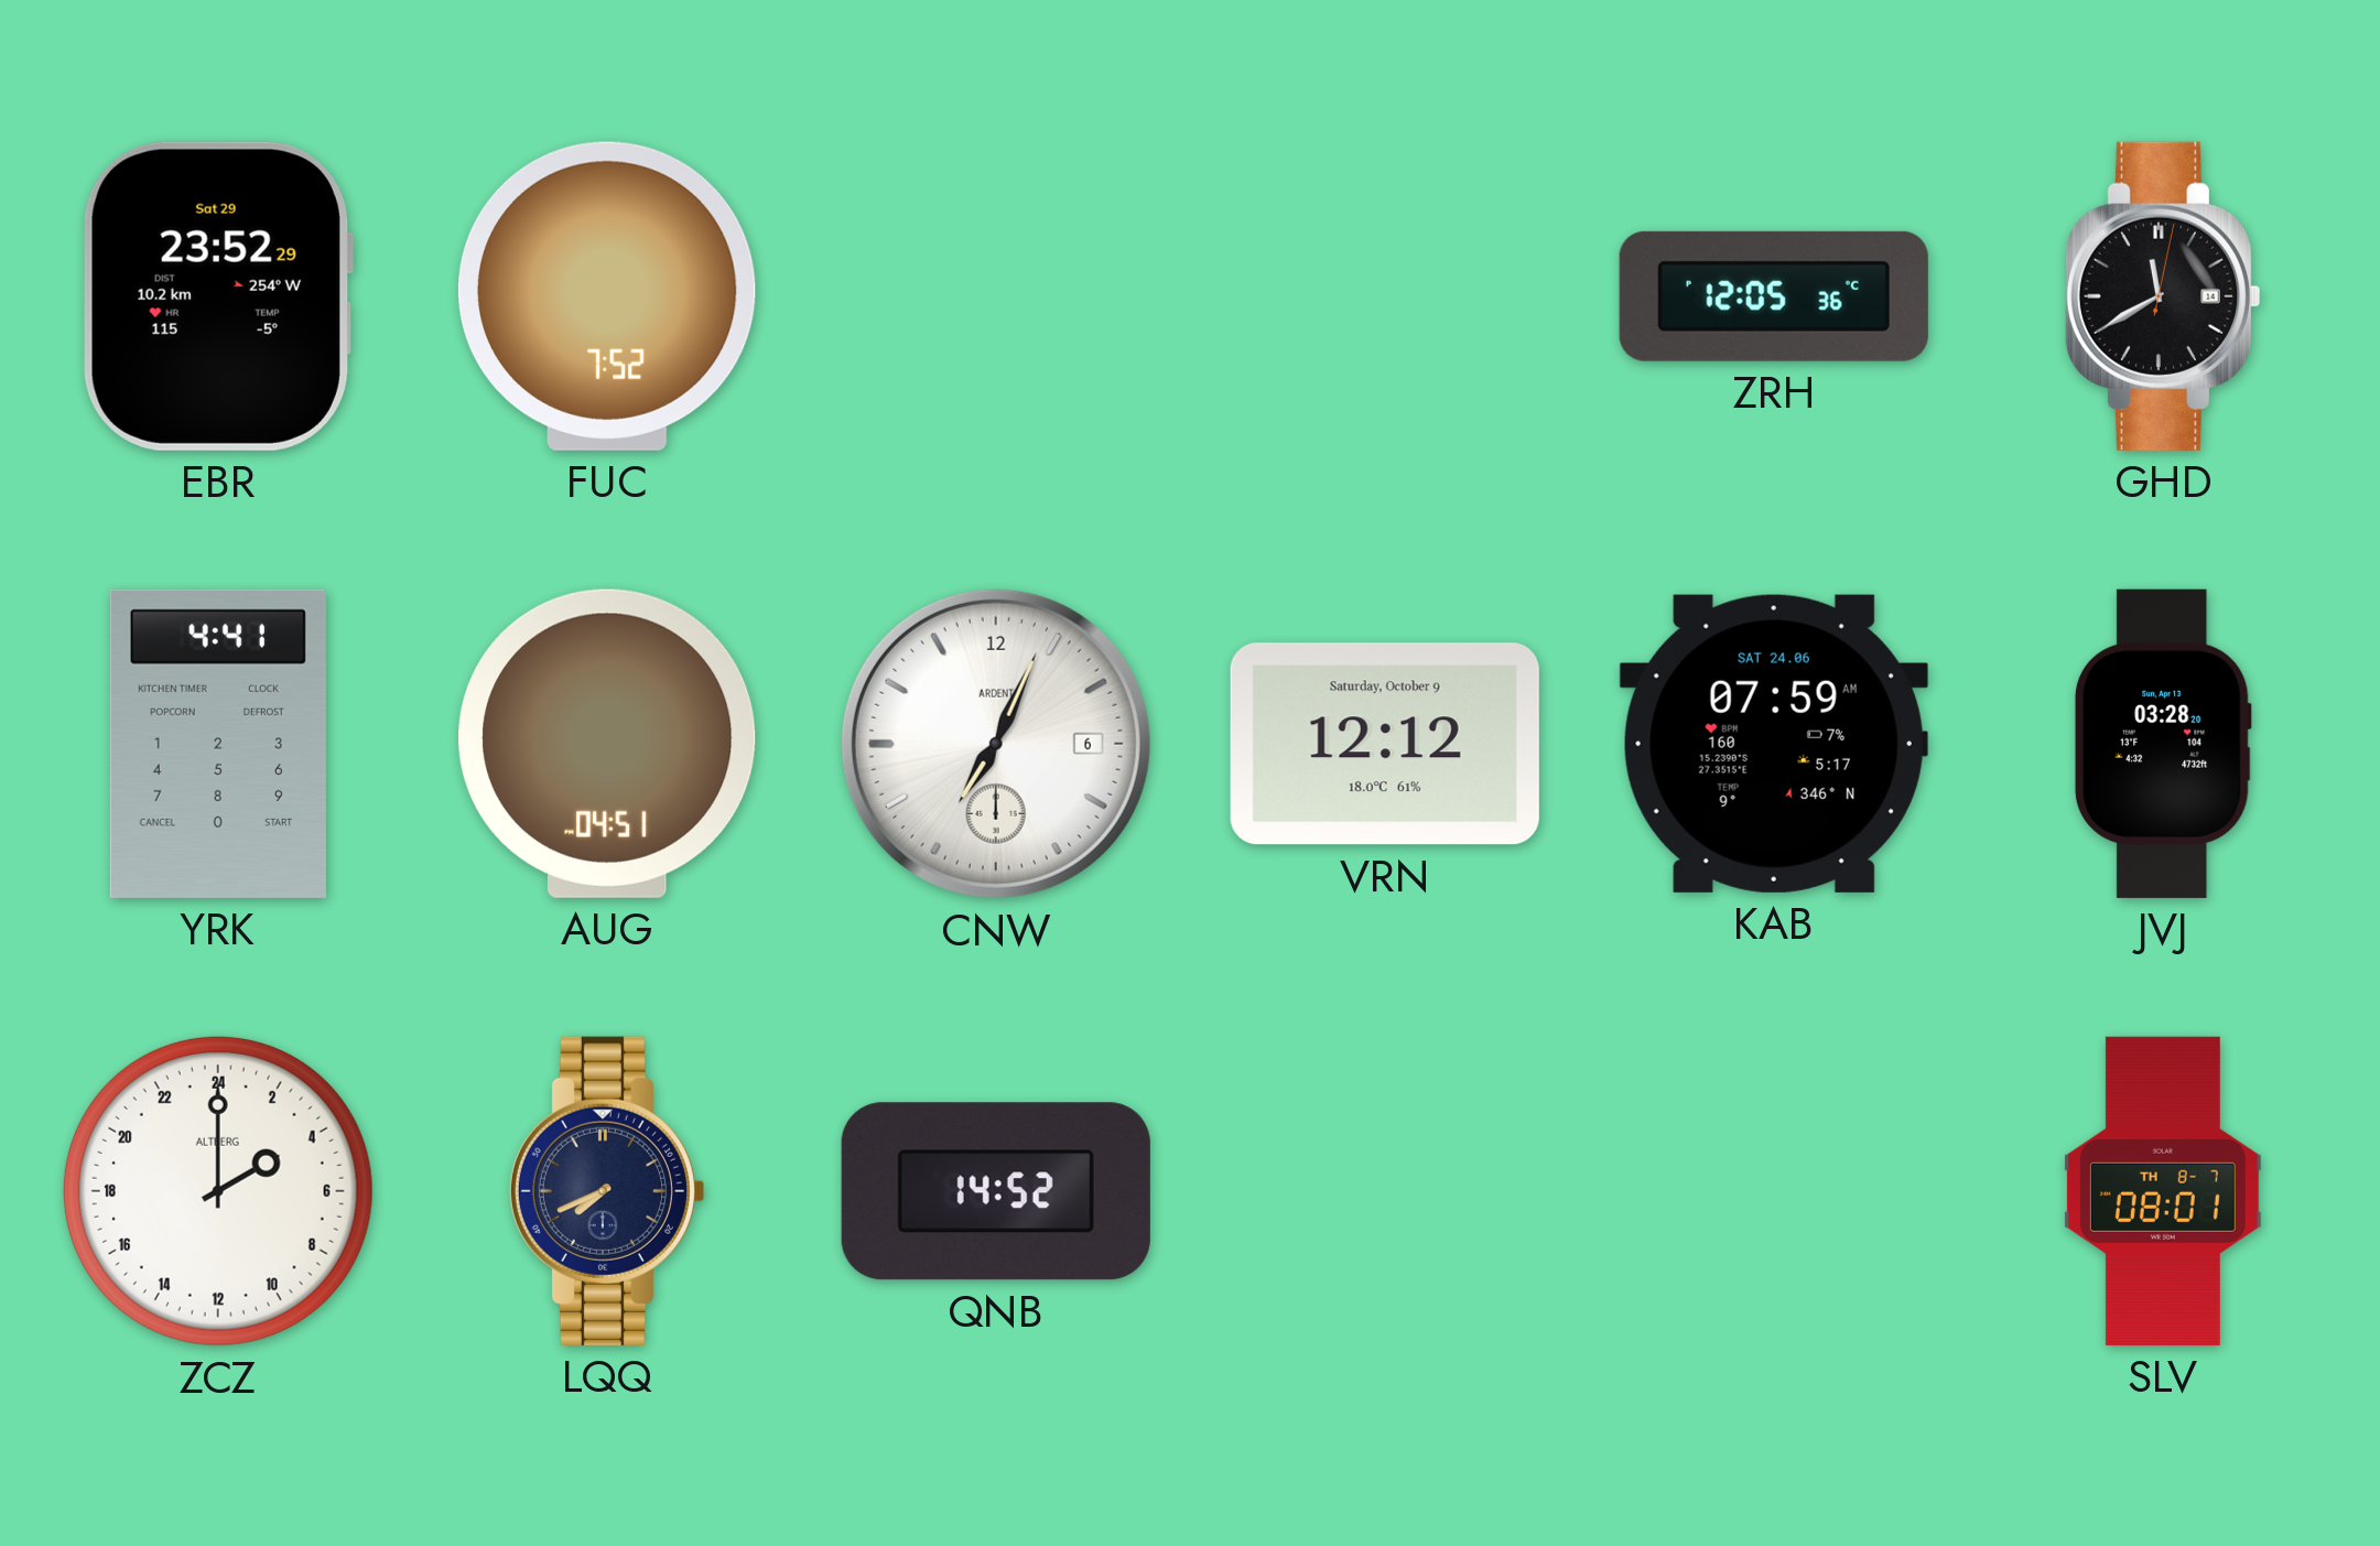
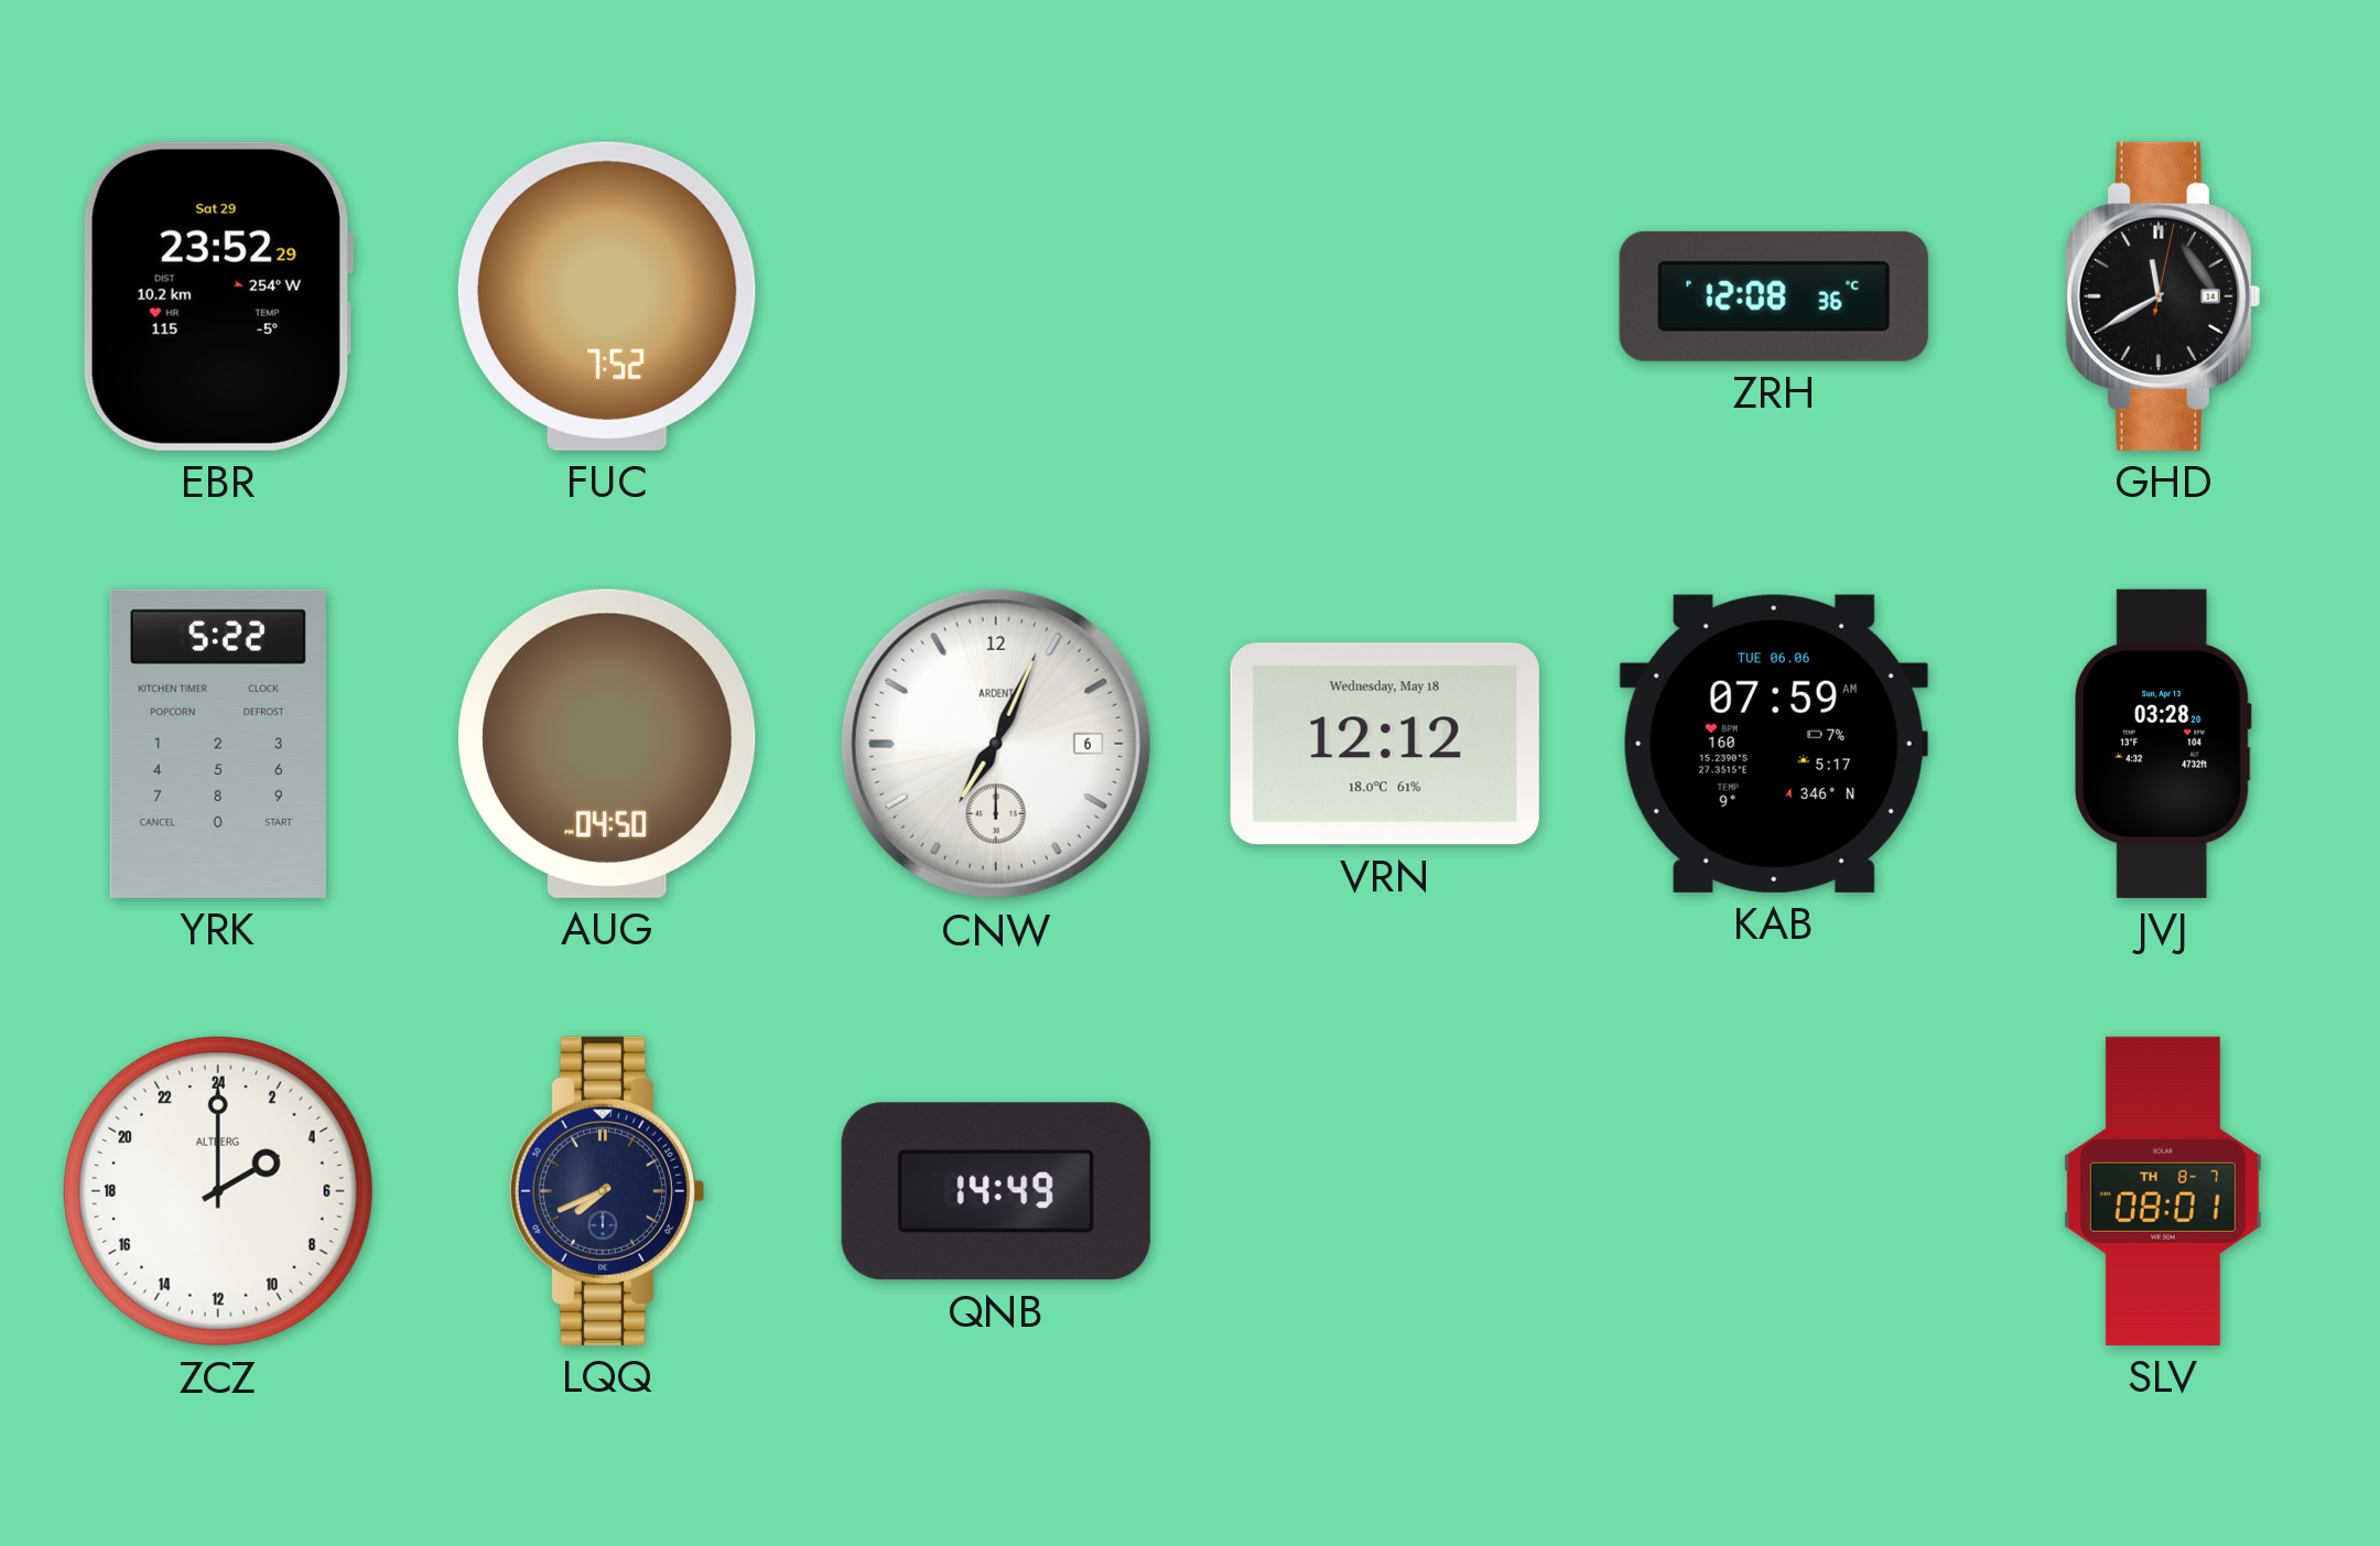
ZRH: 12:05 -> 12:08 (1774, 296)
YRK: 4:41 -> 5:22 (218, 744)
AUG: 04:51 -> 04:50 (607, 744)
VRN date: Saturday, October 9 -> Wednesday, May 18 (1385, 744)
KAB date: SAT 24.06 -> TUE 06.06 (1774, 744)
QNB: 14:52 -> 14:49 (996, 1191)
